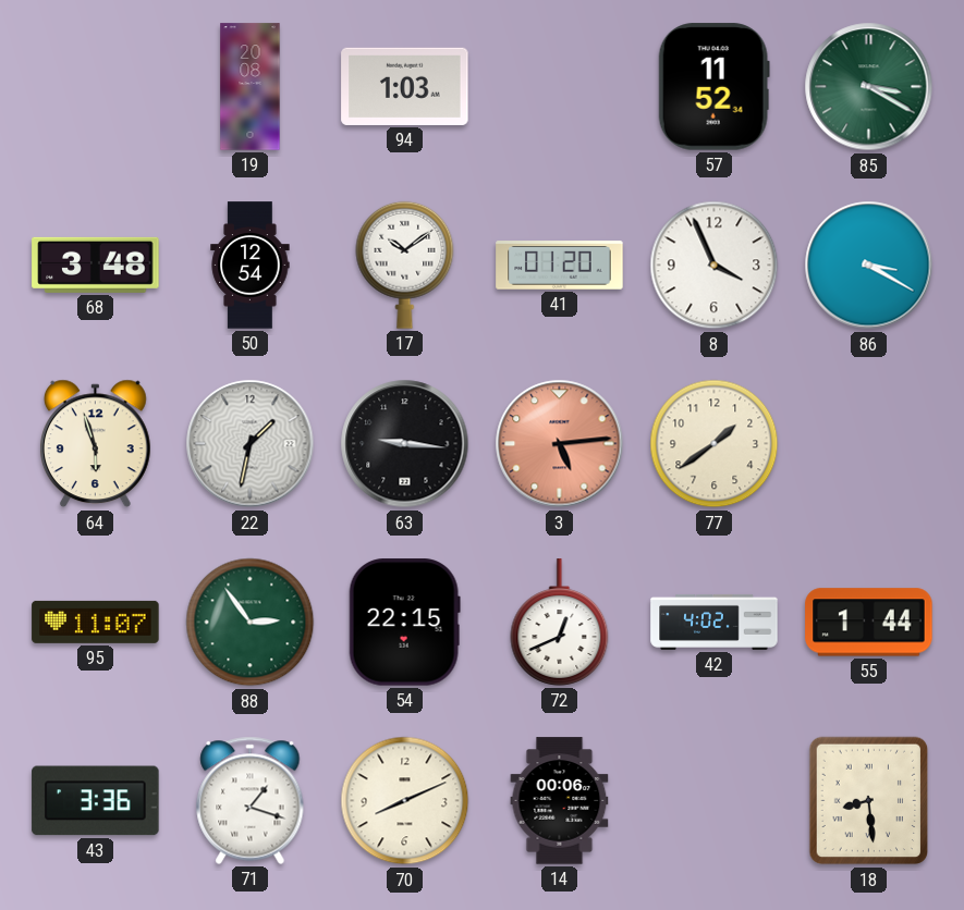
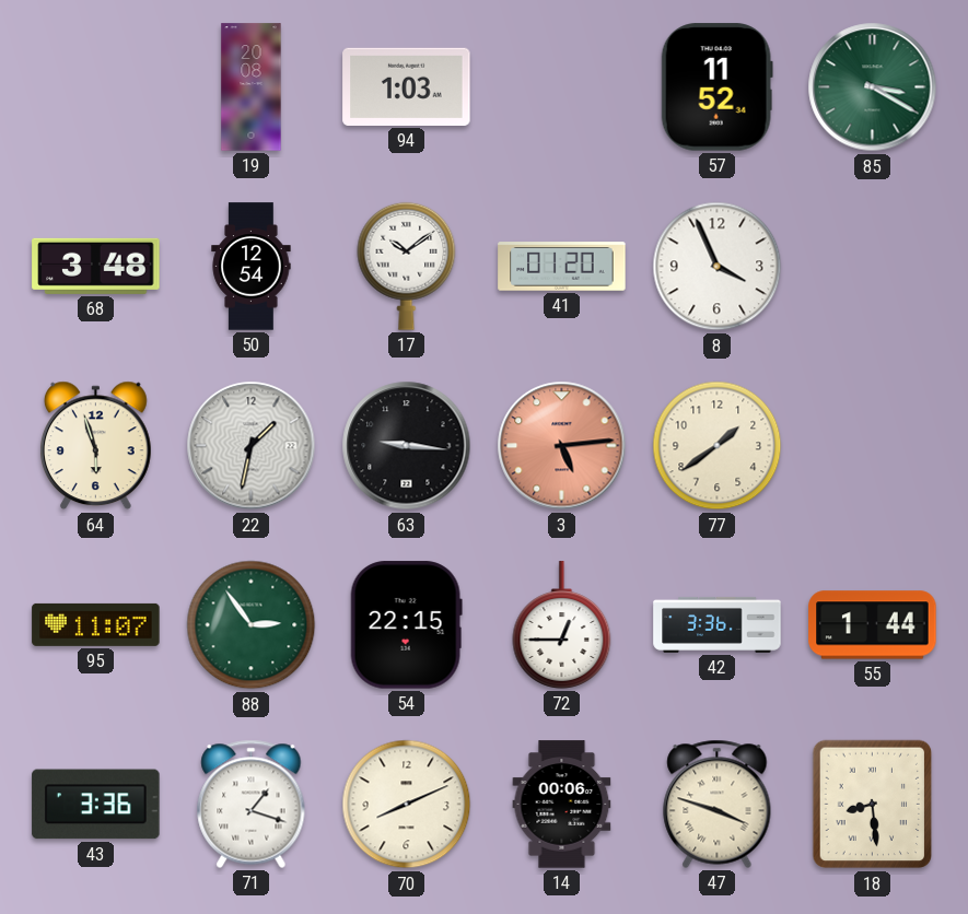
86: 3:20 -> none (869, 266)
72: 12:41 -> 12:45 (562, 625)
42: 4:02 -> 3:36 (718, 624)
47: none -> 3:48 (718, 804)
